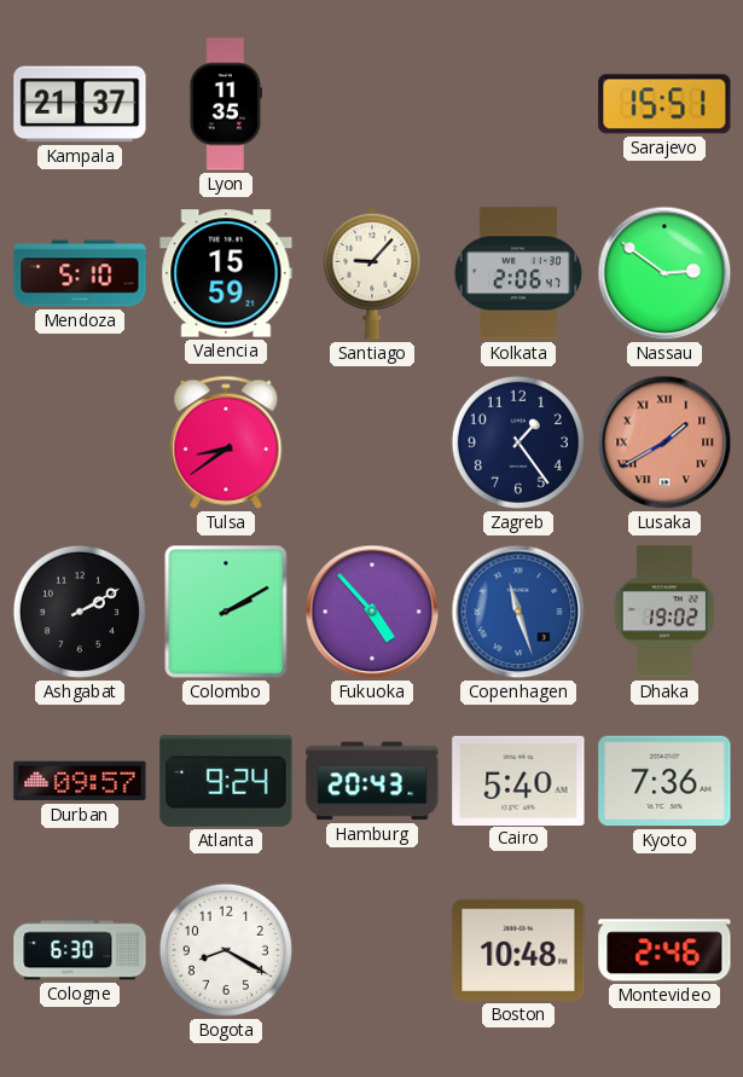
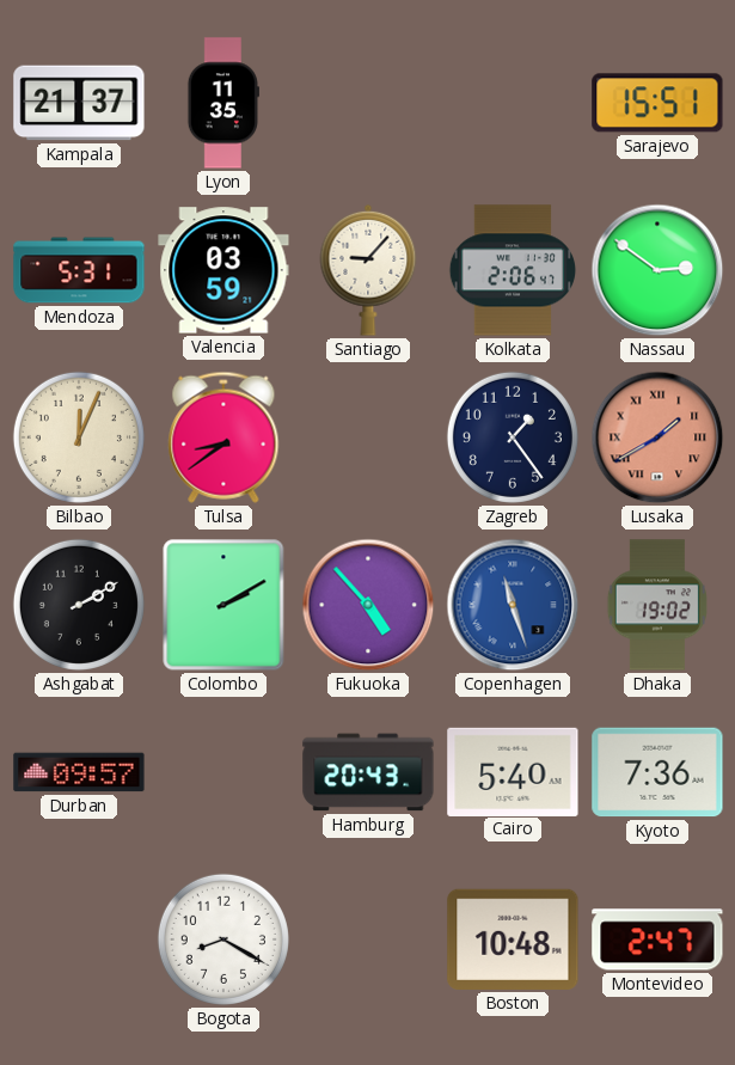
Mendoza: 5:10 -> 5:31 (79, 270)
Valencia: 15:59 -> 03:59 (223, 270)
Bilbao: none -> 12:04 (79, 437)
Atlanta: 9:24 -> none (226, 781)
Cologne: 6:30 -> none (80, 950)
Montevideo: 2:46 -> 2:47 (657, 939)
